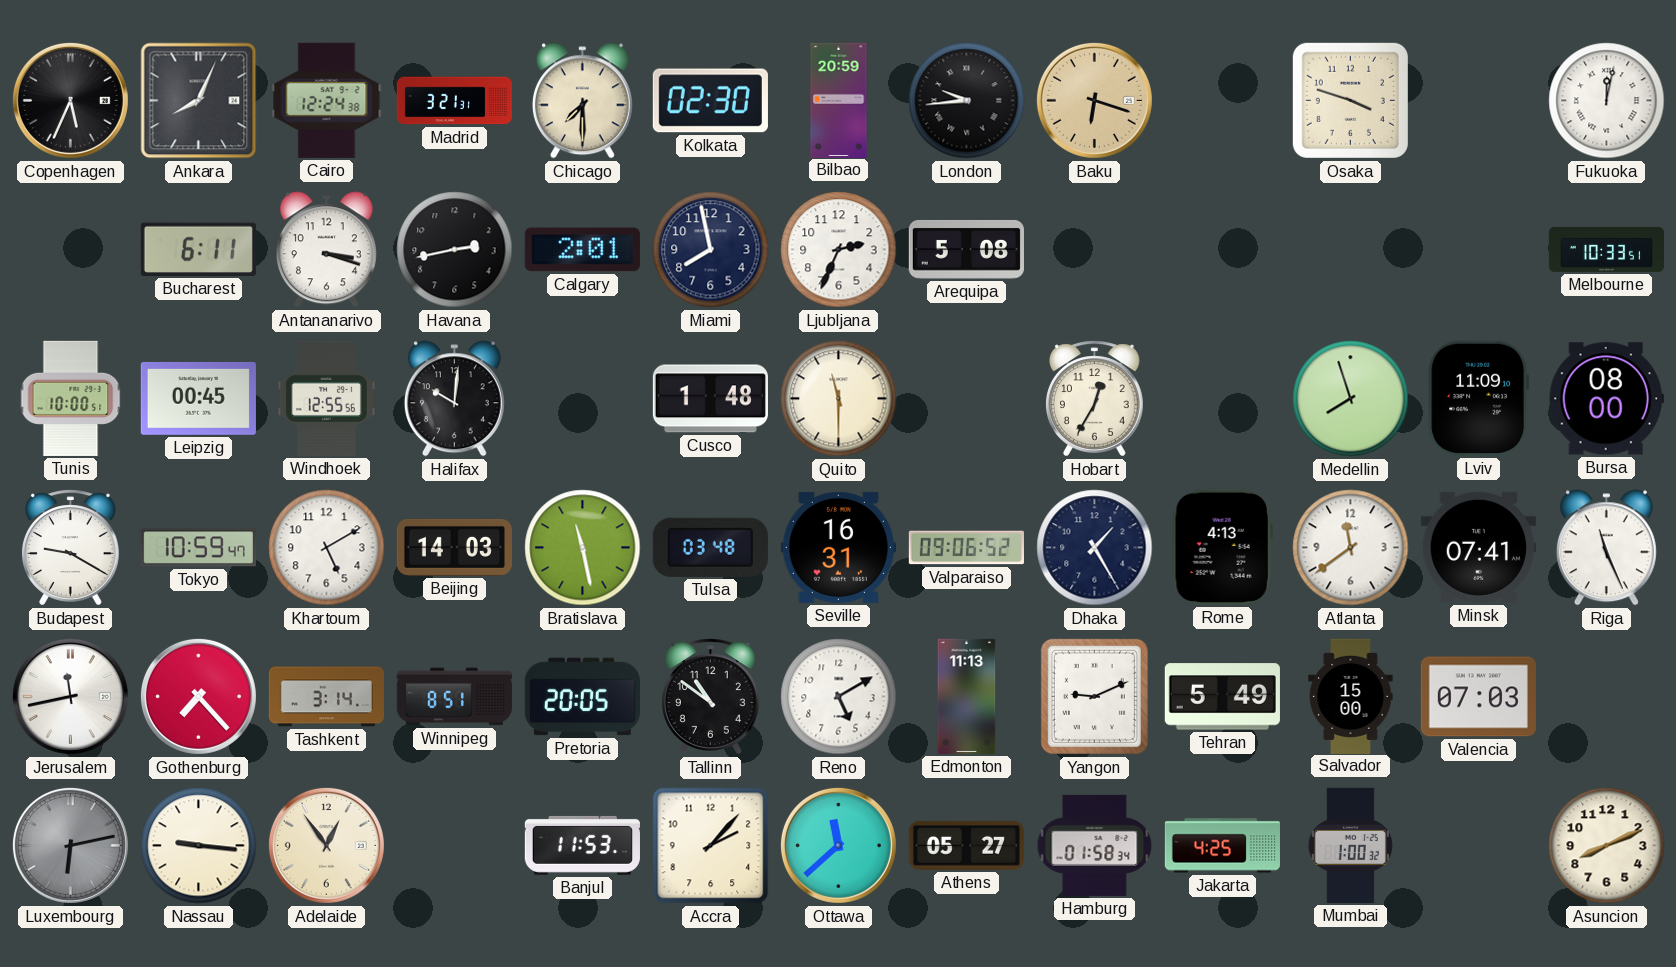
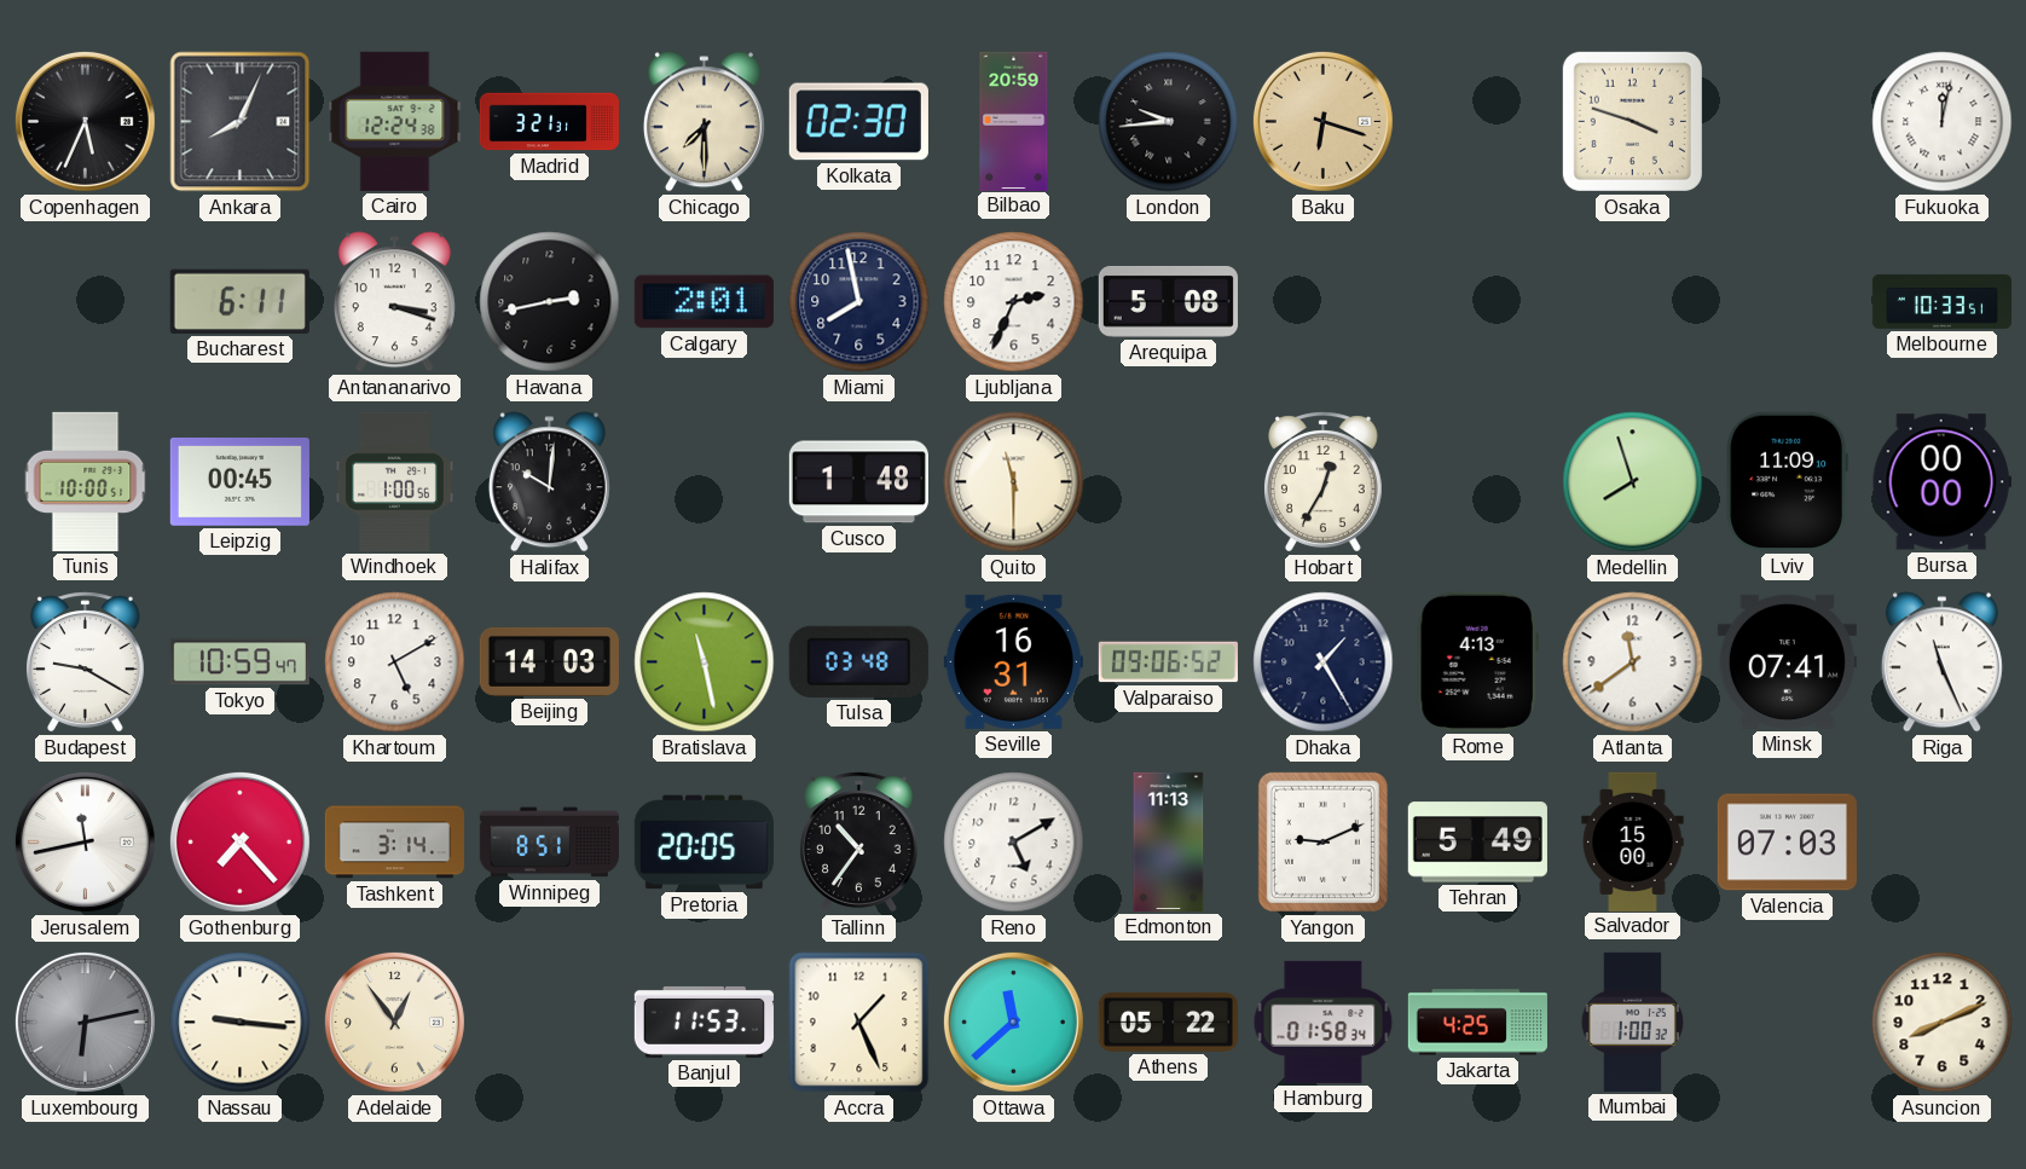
Windhoek: 12:55 -> 1:00 (394, 481)
Bursa: 08:00 -> 00:00 (1941, 482)
Tallinn: 10:51 -> 10:36 (858, 843)
Accra: 2:07 -> 1:26 (859, 1023)
Athens: 05:27 -> 05:22 (1168, 1022)
